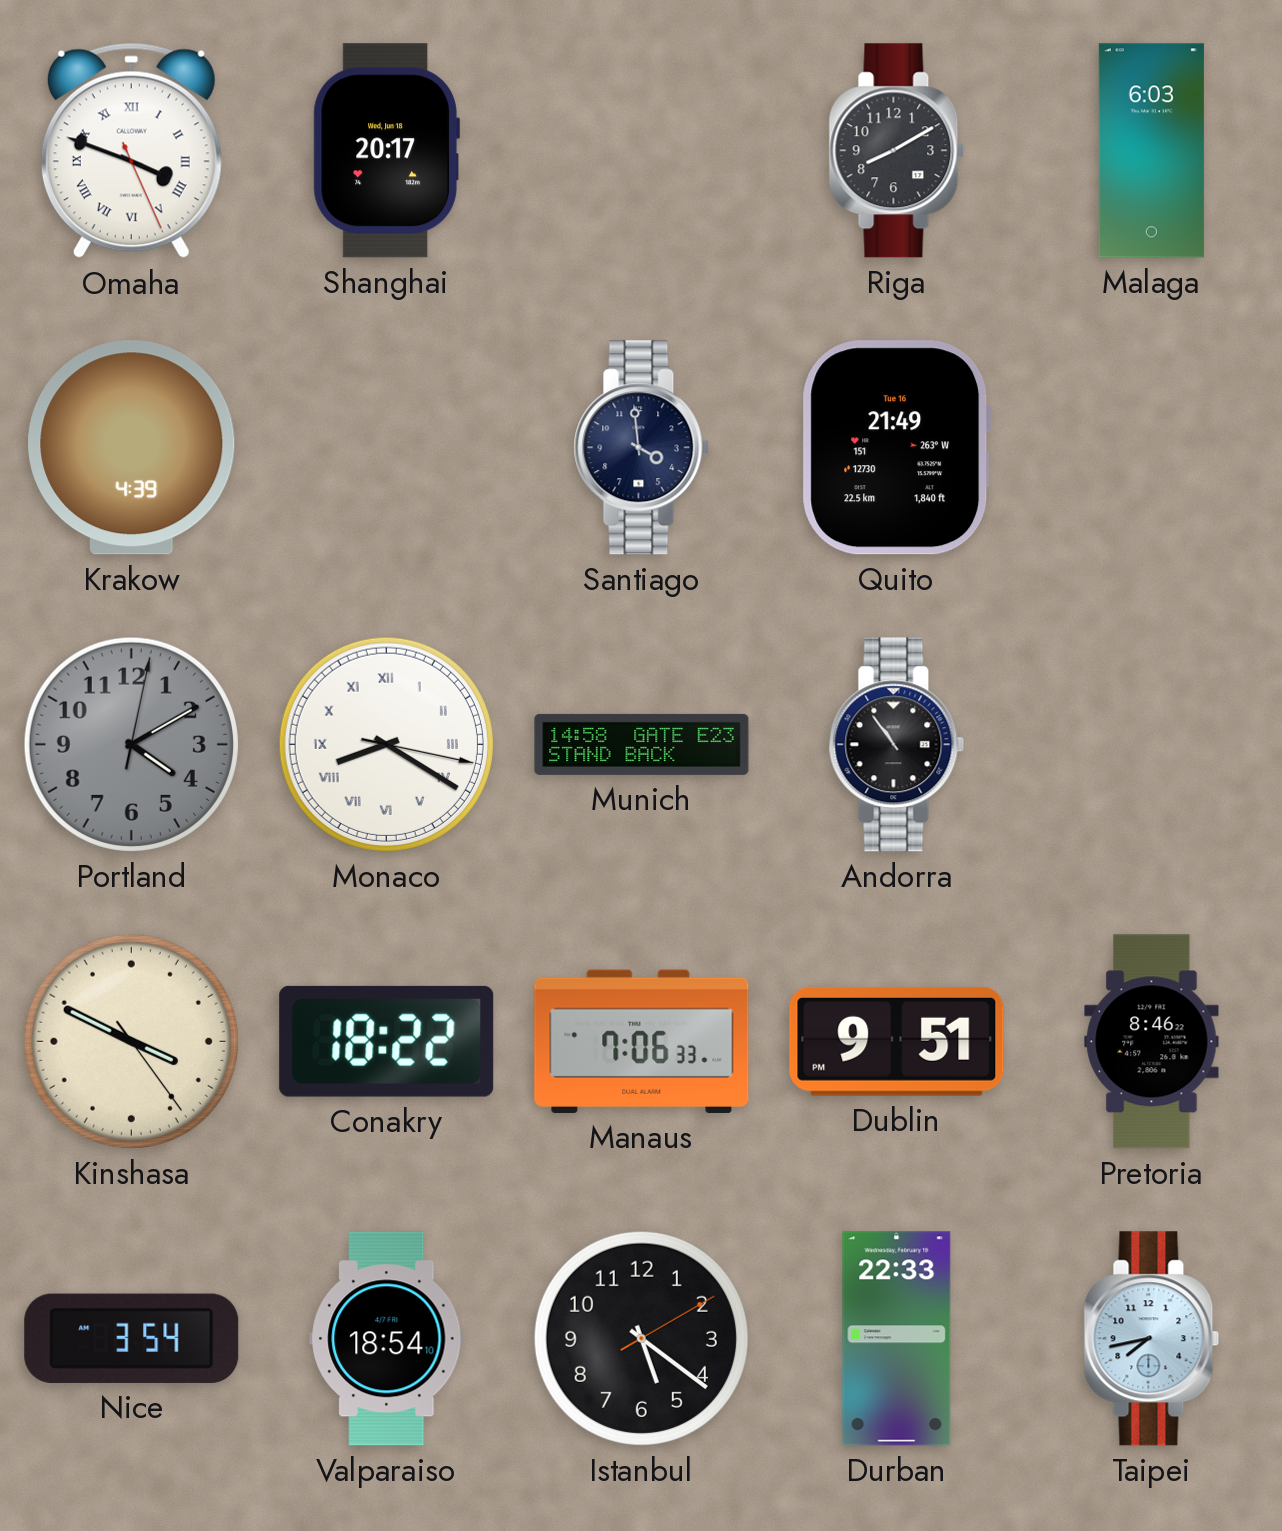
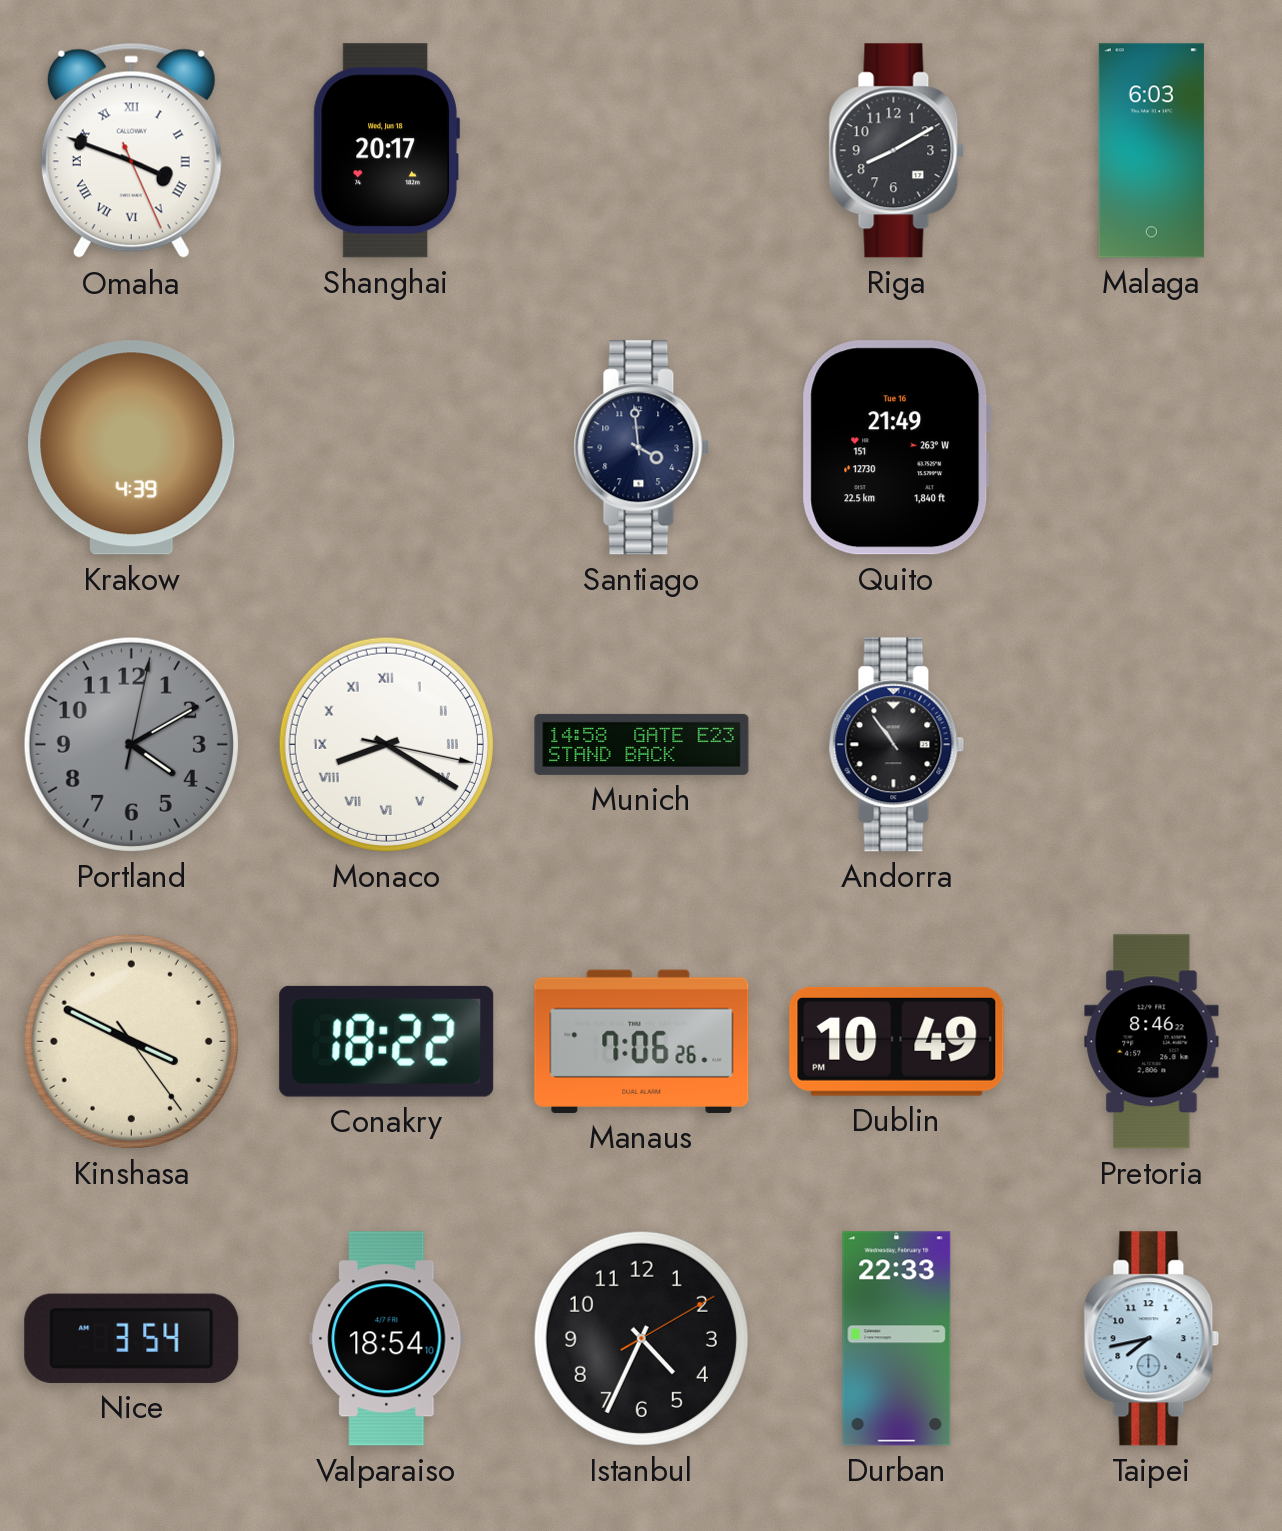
Manaus: 7:06:33 -> 7:06:26 (642, 1041)
Dublin: 9:51 -> 10:49 (897, 1041)
Istanbul: 5:21 -> 4:34 (641, 1338)
